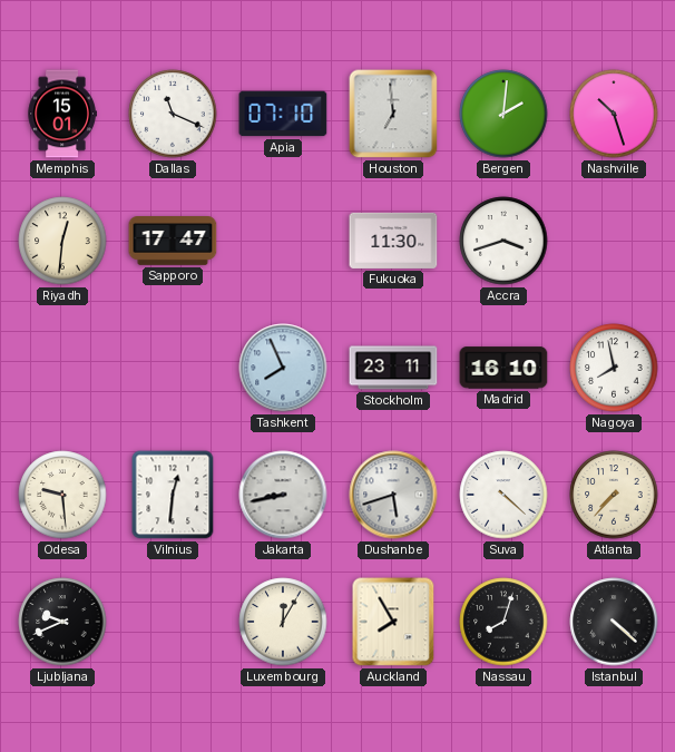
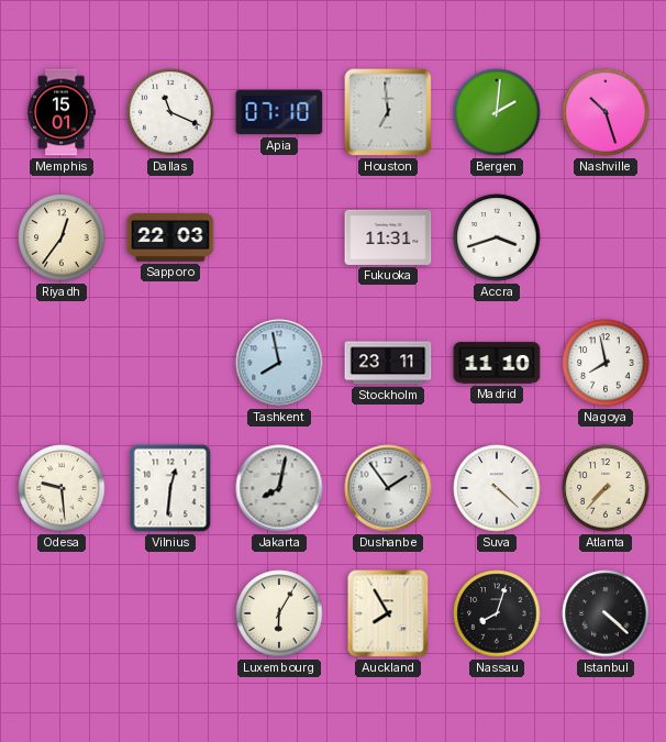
Riyadh: 12:31 -> 12:36 (62, 237)
Sapporo: 17:47 -> 22:03 (170, 239)
Fukuoka: 11:30 -> 11:31 (388, 237)
Tashkent: 7:56 -> 7:58 (279, 363)
Madrid: 16:10 -> 11:10 (497, 363)
Jakarta: 8:43 -> 8:02 (279, 488)
Dushanbe: 5:42 -> 1:54 (388, 488)
Ljubljana: 9:41 -> none (62, 622)
Luxembourg: 12:05 -> 6:05 (279, 613)
